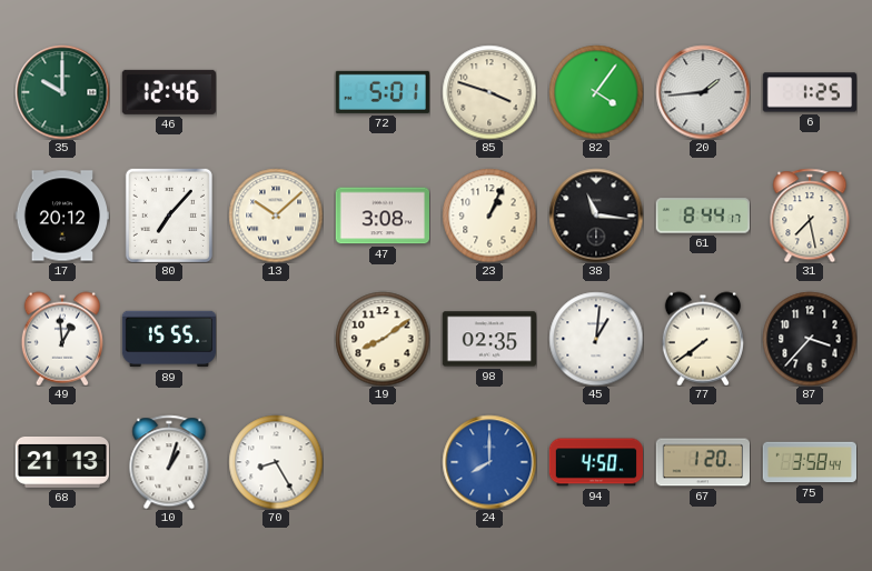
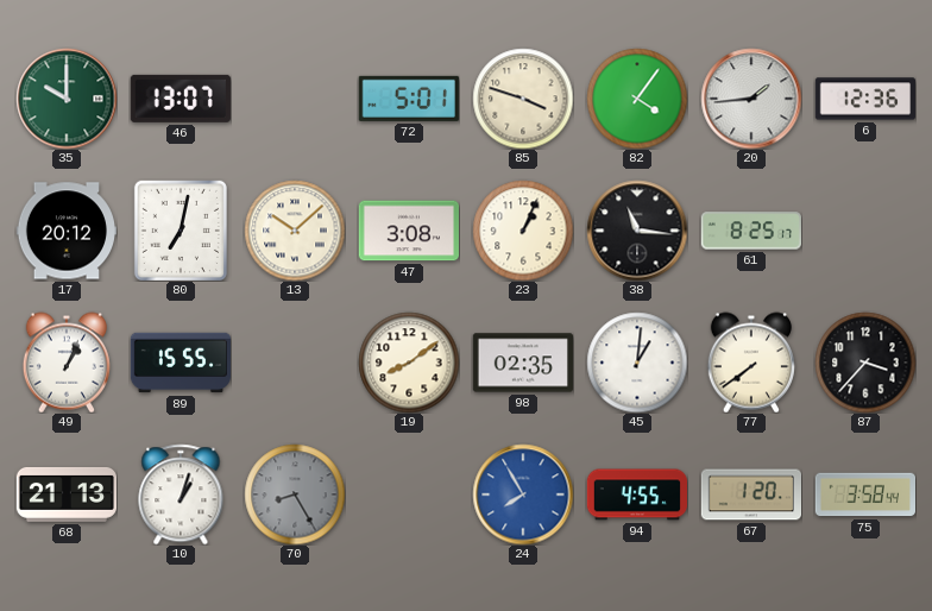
46: 12:46 -> 13:07 (181, 99)
6: 1:25 -> 12:36 (864, 99)
80: 7:07 -> 7:02 (181, 231)
61: 8:44 -> 8:25 (751, 231)
31: 7:28 -> none (810, 216)
49: 12:59 -> 1:04 (67, 363)
70 dial: white -> grey (295, 495)
24: 8:00 -> 7:55 (523, 495)
94: 4:50 -> 4:55 (636, 495)
